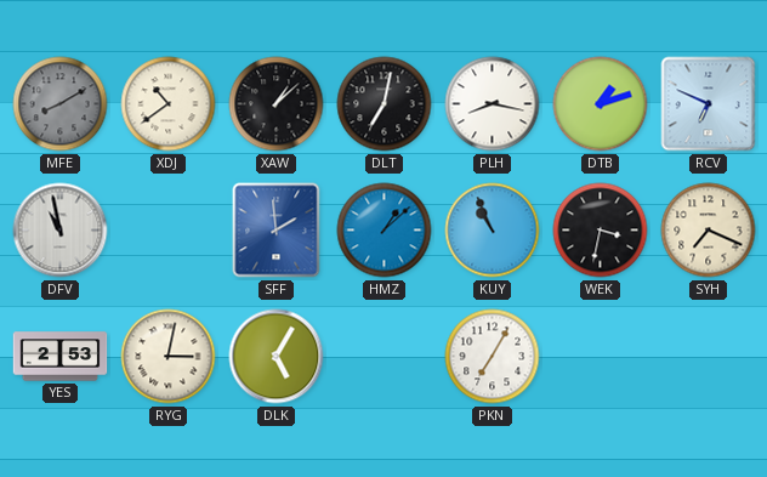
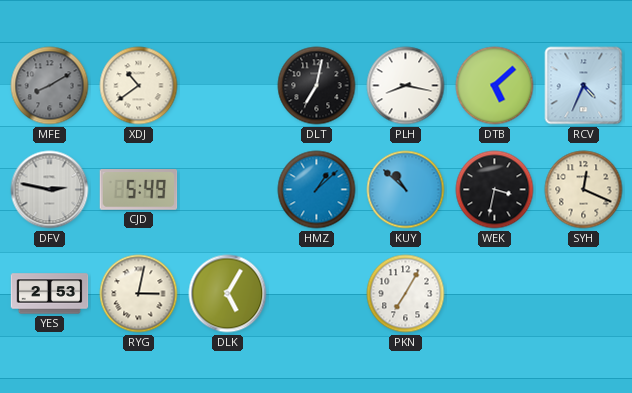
XAW: 1:08 -> none (277, 104)
DTB: 1:12 -> 5:08 (495, 86)
RCV: 6:49 -> 4:34 (584, 86)
DFV: 10:58 -> 2:47 (50, 190)
CJD: none -> 5:49 (139, 190)
SFF: 1:59 -> none (277, 231)
KUY: 10:56 -> 10:52 (406, 190)
SYH: 7:19 -> 12:19 (584, 190)
